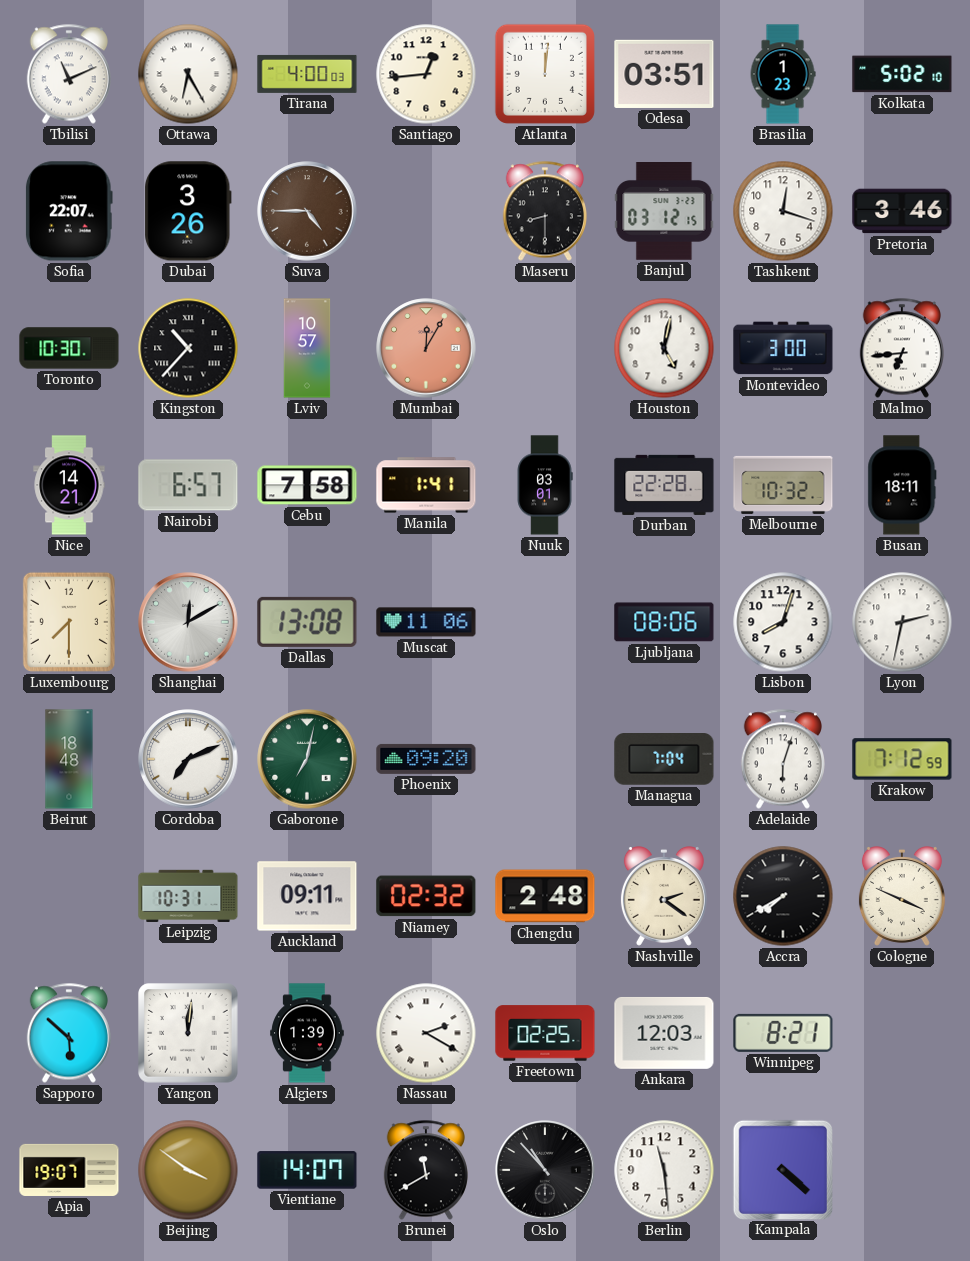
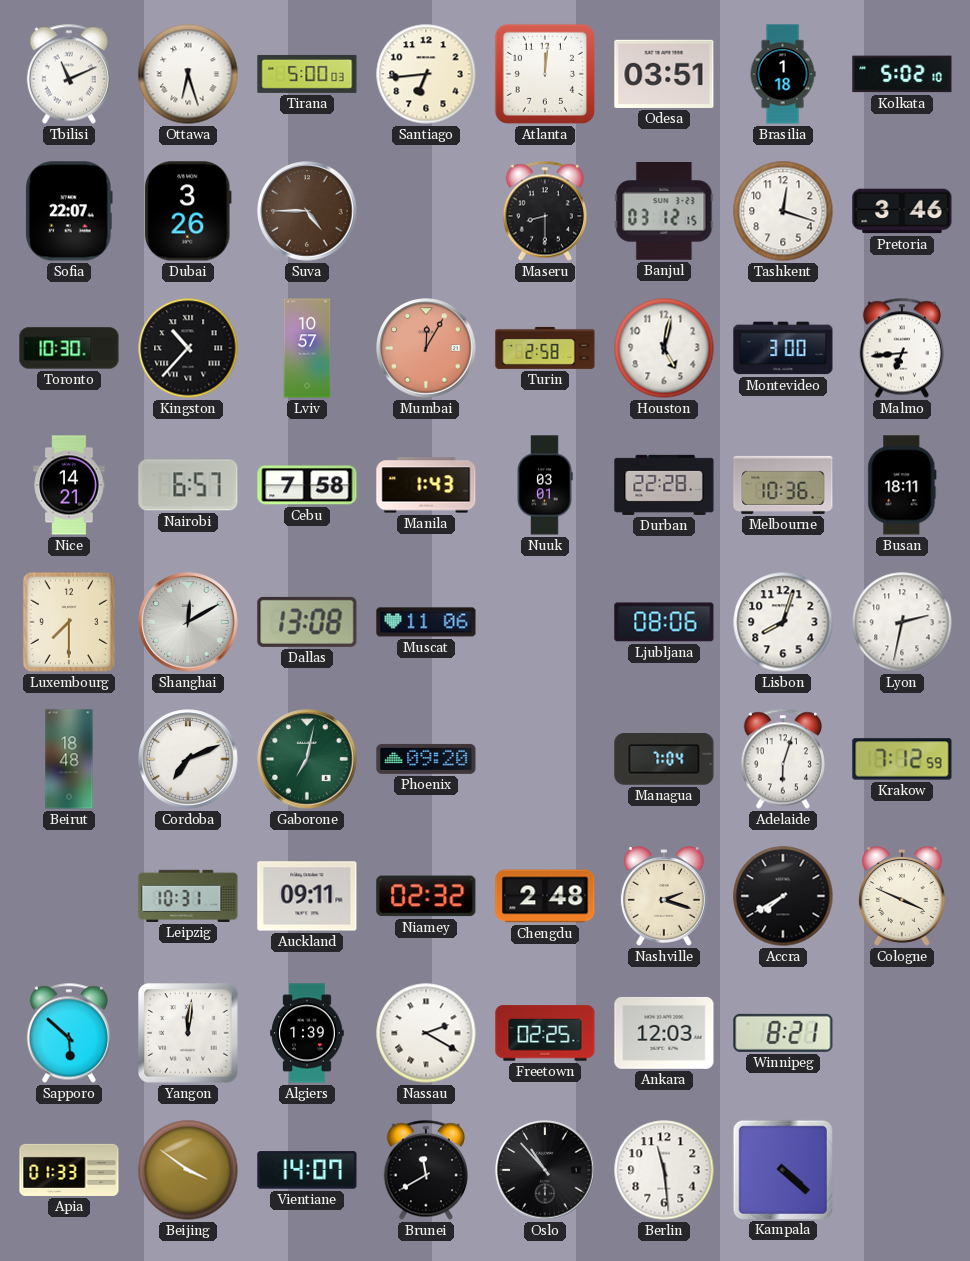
Ottawa: 6:25 -> 6:27 (188, 74)
Tirana: 4:00 -> 5:00 (307, 74)
Santiago: 12:44 -> 6:44 (426, 74)
Brasilia: 1:23 -> 1:18 (783, 74)
Turin: none -> 2:58 (545, 348)
Manila: 1:41 -> 1:43 (426, 485)
Melbourne: 10:32 -> 10:36 (783, 485)
Nashville: 2:21 -> 2:18 (664, 897)
Apia: 19:07 -> 01:33 (69, 1170)
